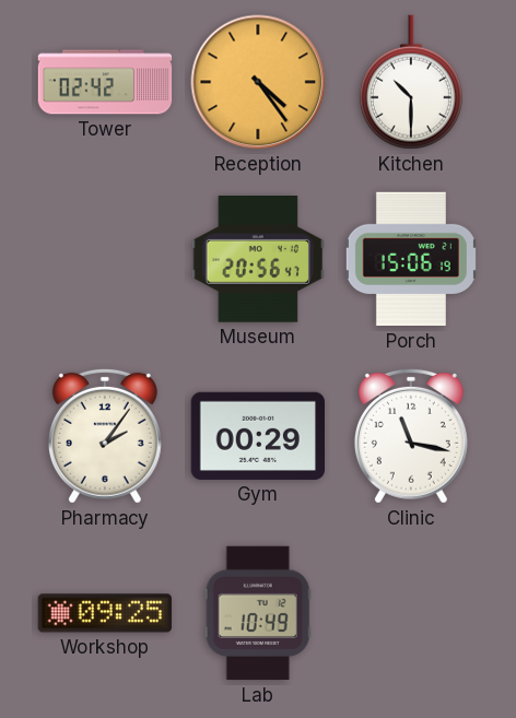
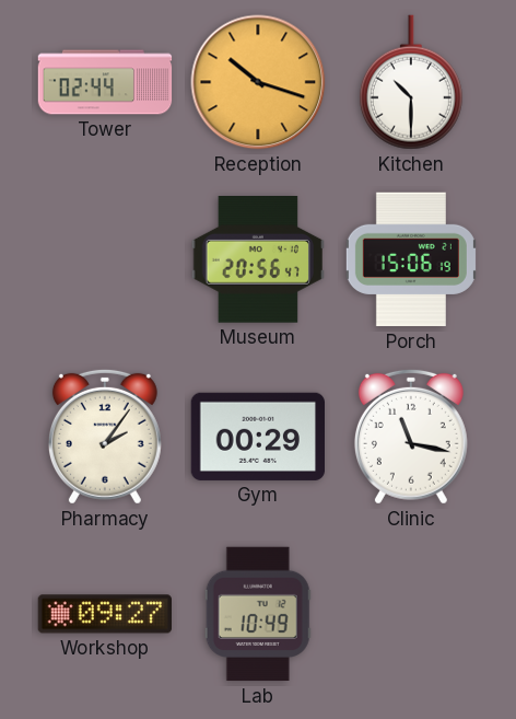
Tower: 02:42 -> 02:44 (105, 82)
Reception: 4:24 -> 10:18 (258, 82)
Workshop: 09:25 -> 09:27 (104, 614)
